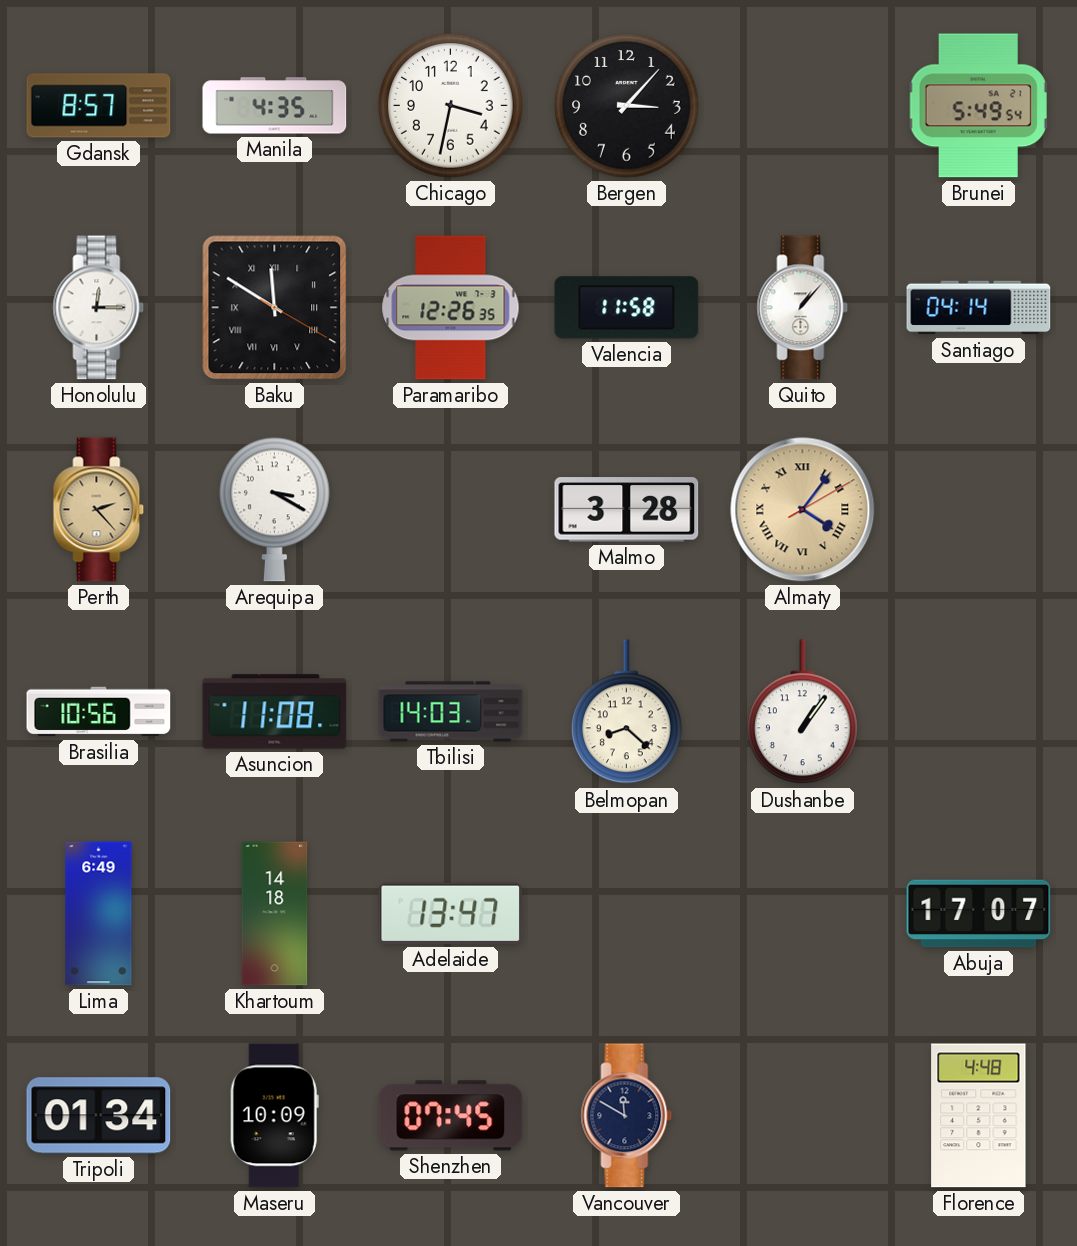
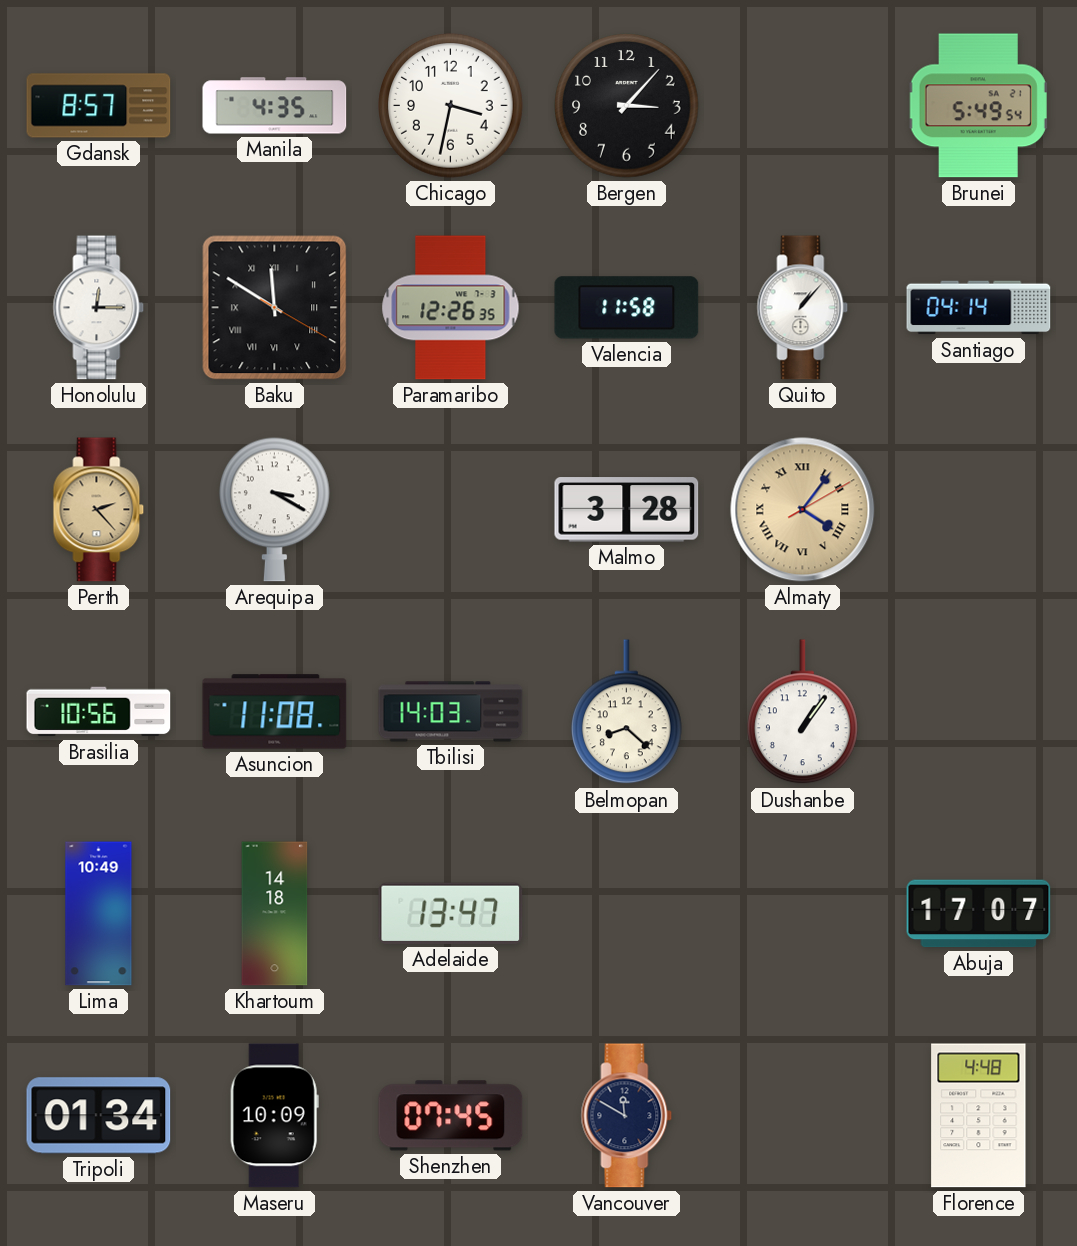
Lima: 6:49 -> 10:49 (99, 914)
